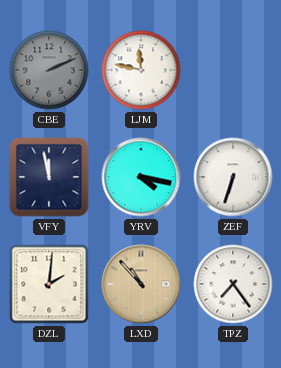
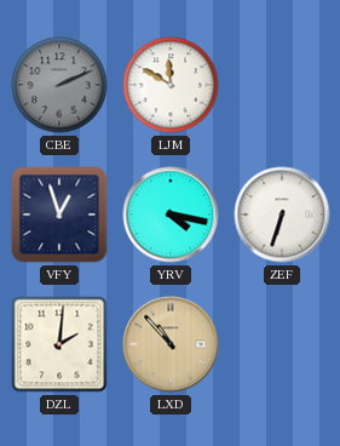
LJM: 11:47 -> 11:50 (171, 85)
VFY: 11:58 -> 12:57 (59, 215)
TPZ: 7:24 -> none (233, 284)
